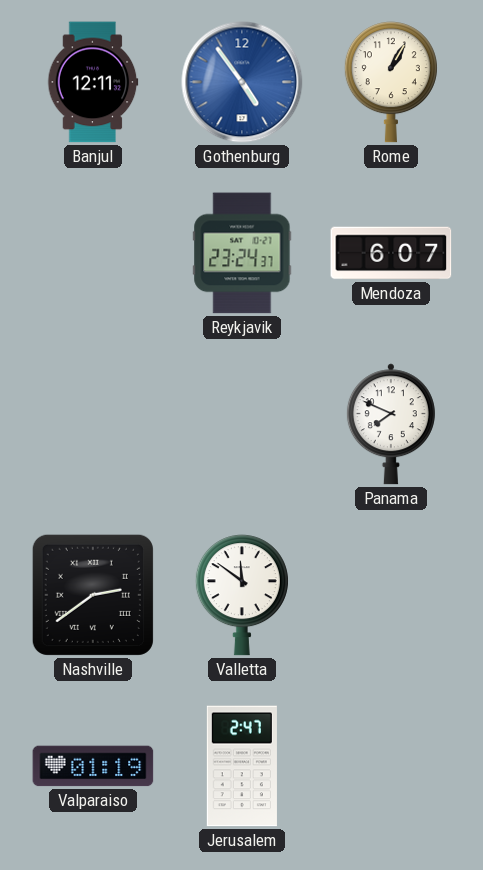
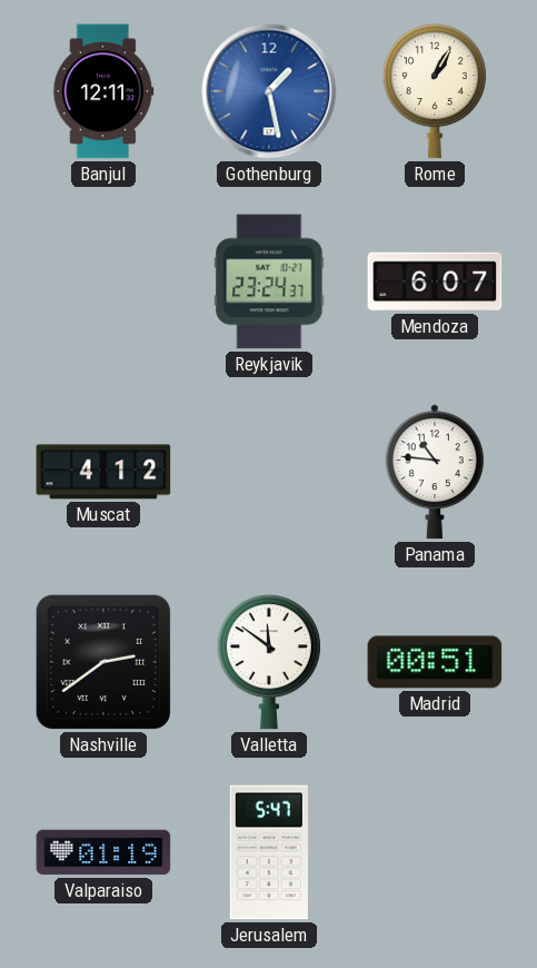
Gothenburg: 4:54 -> 1:28 (269, 91)
Muscat: none -> 4:12 (103, 472)
Panama: 7:49 -> 10:46 (435, 472)
Madrid: none -> 00:51 (435, 662)
Jerusalem: 2:47 -> 5:47 (269, 852)
